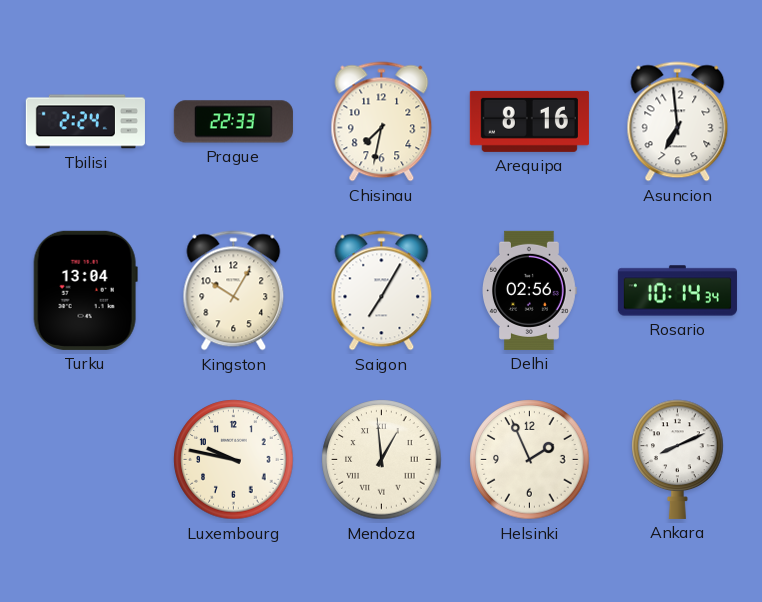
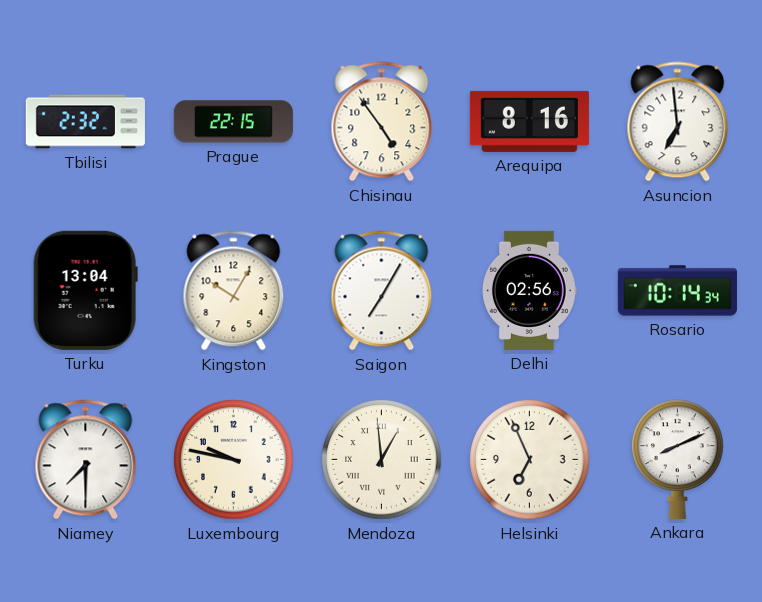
Tbilisi: 2:24 -> 2:32 (85, 122)
Prague: 22:33 -> 22:15 (233, 122)
Chisinau: 7:32 -> 4:54 (382, 122)
Niamey: none -> 7:30 (86, 460)
Helsinki: 1:56 -> 6:56 (530, 460)
